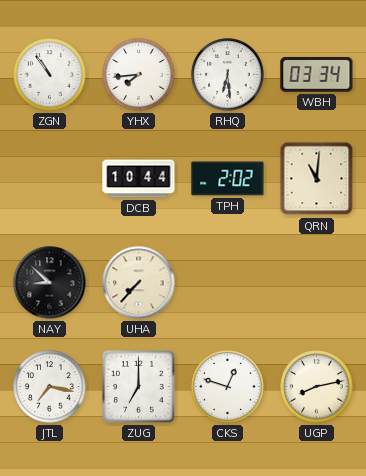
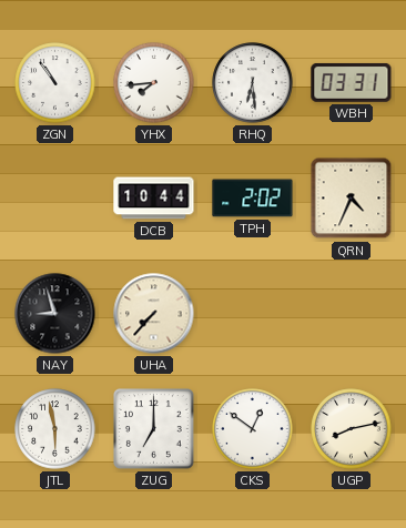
WBH: 03:34 -> 03:31 (352, 82)
QRN: 11:01 -> 4:34 (352, 199)
NAY: 8:52 -> 8:57 (55, 314)
JTL: 7:17 -> 5:58 (55, 429)
CKS: 12:48 -> 12:51 (253, 429)
